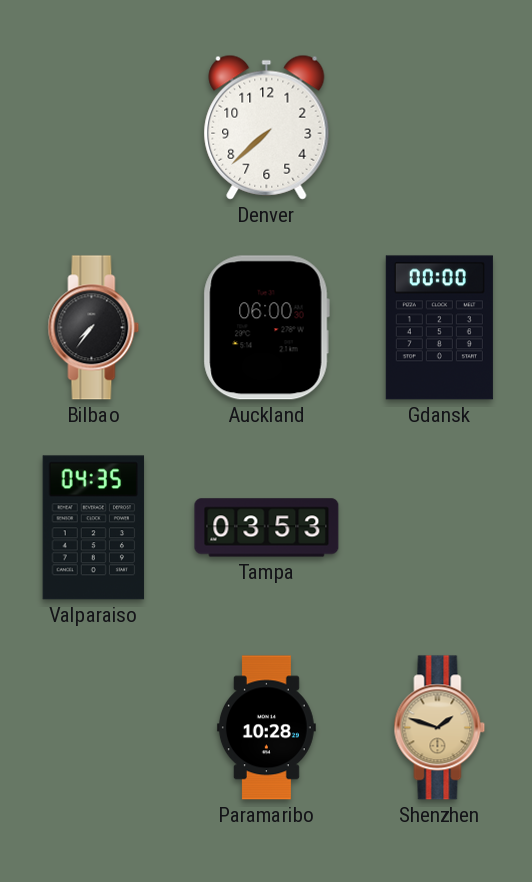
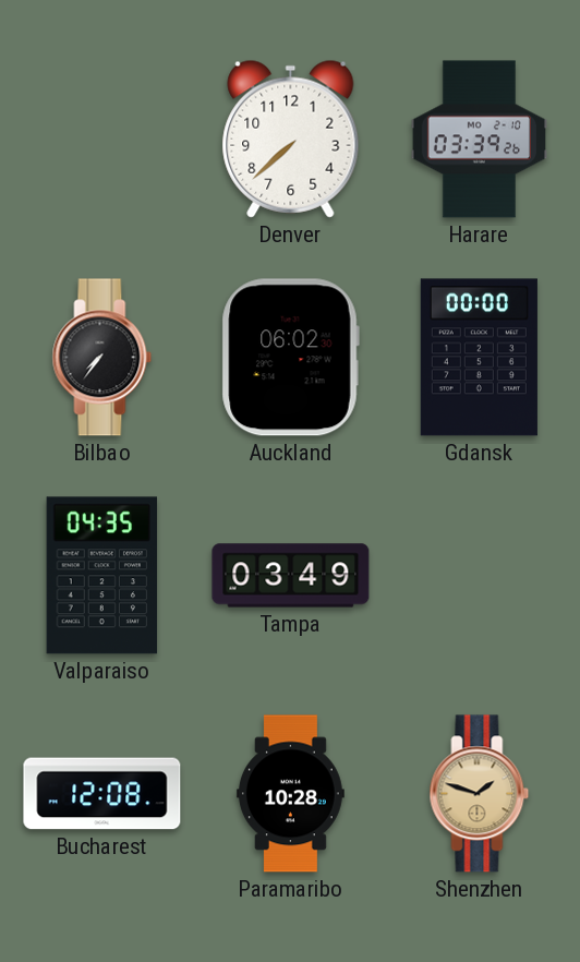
Harare: none -> 03:39 (479, 140)
Auckland: 06:00 -> 06:02 (290, 358)
Tampa: 03:53 -> 03:49 (291, 576)
Bucharest: none -> 12:08 (102, 794)
